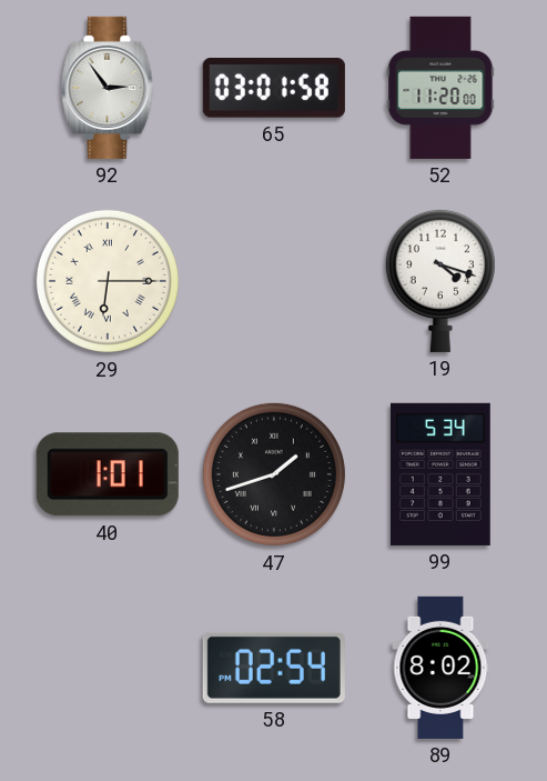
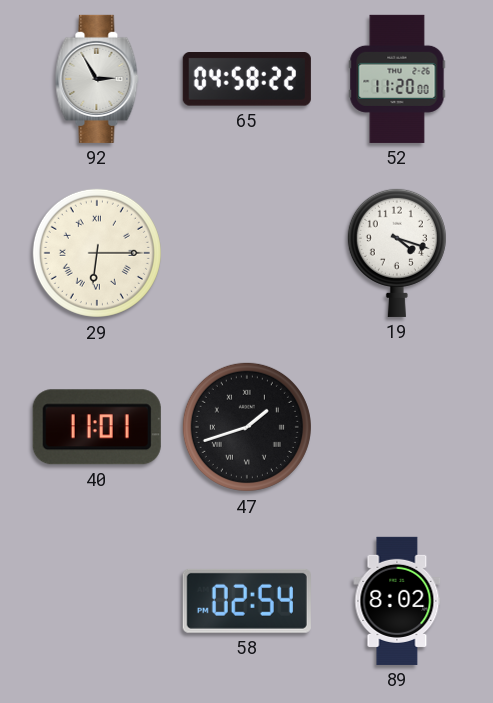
92: 2:54 -> 2:55 (97, 79)
65: 03:01 -> 04:58 (247, 79)
40: 1:01 -> 11:01 (97, 427)
99: 5:34 -> none (442, 474)
